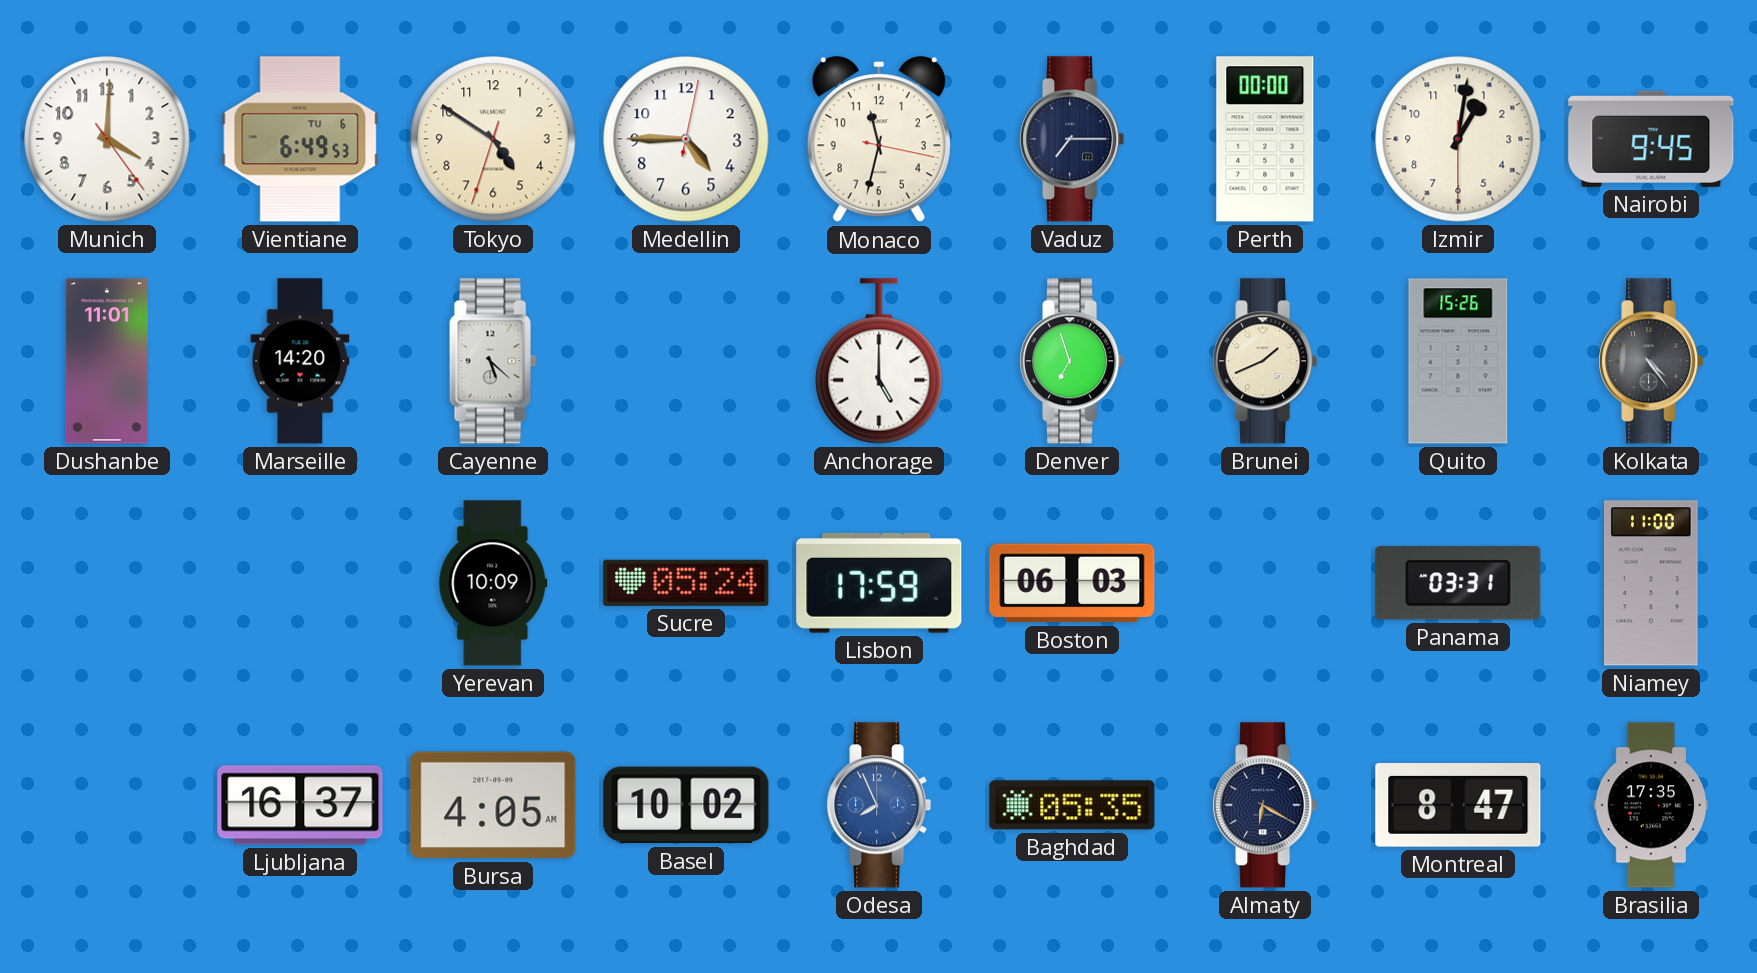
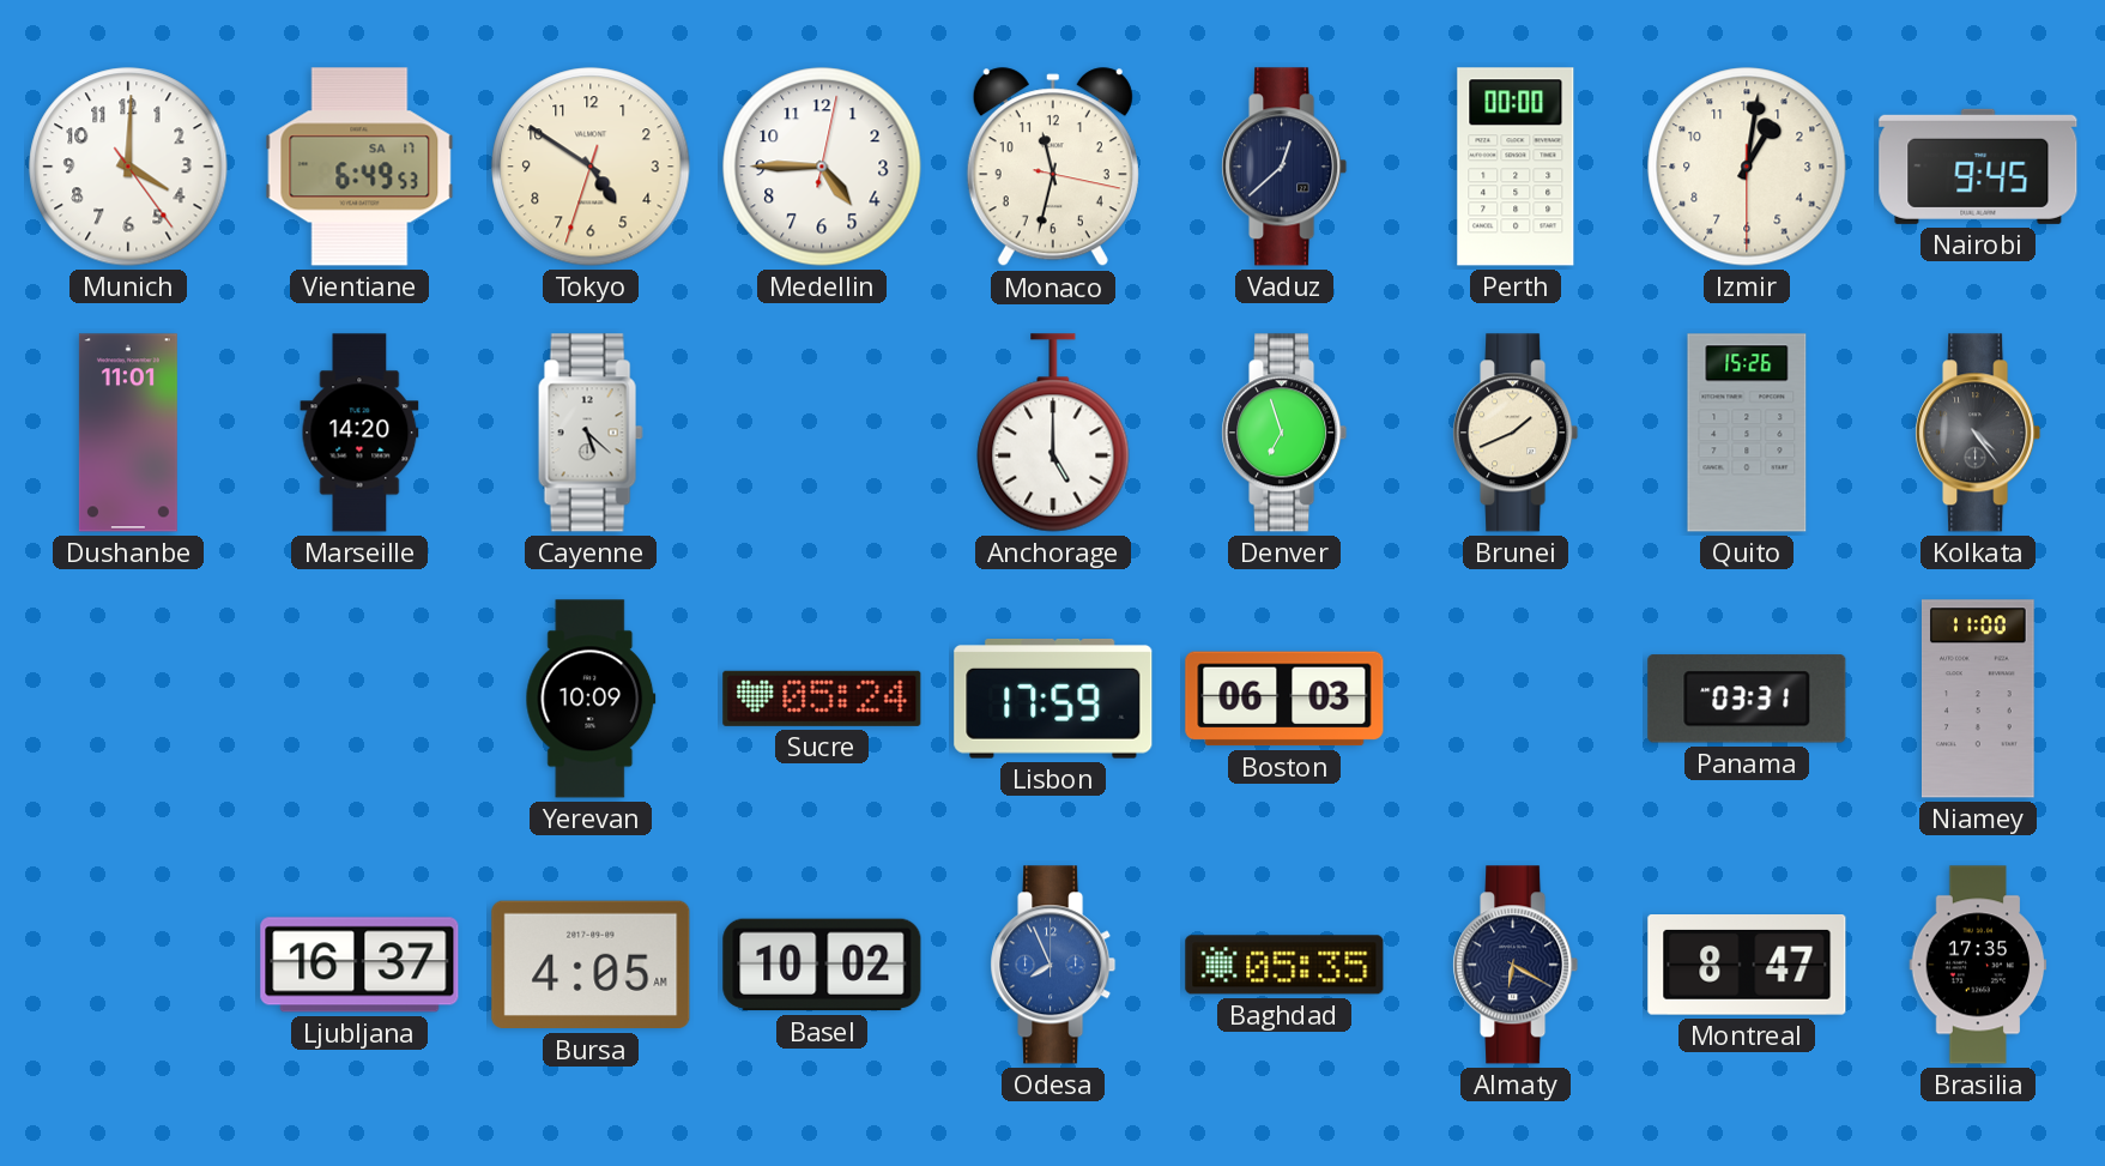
Vientiane date: TU 6 -> SA 17 (359, 167)
Vaduz: 7:15 -> 12:38 (1284, 167)
